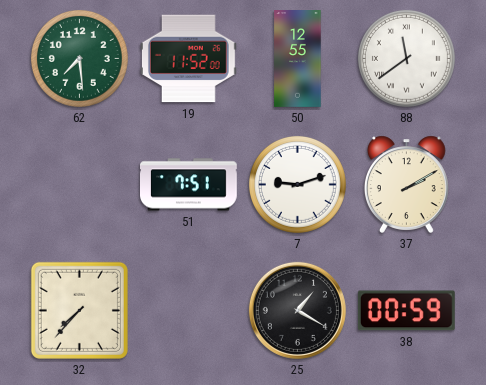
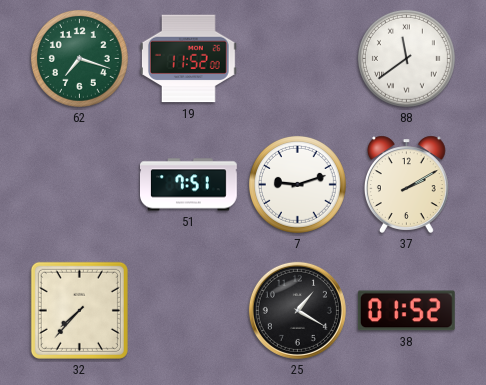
62: 7:29 -> 7:18 (79, 58)
50: 12:55 -> none (298, 59)
38: 00:59 -> 01:52 (406, 311)
